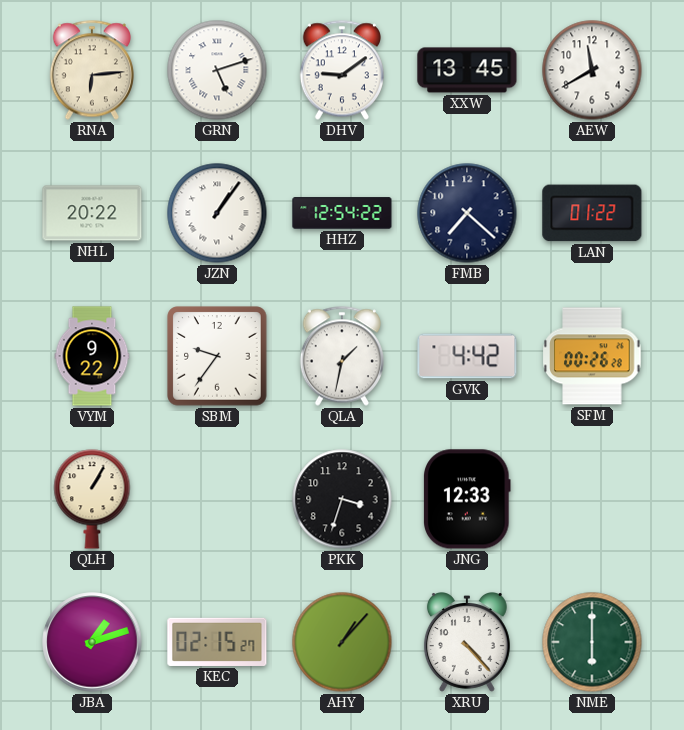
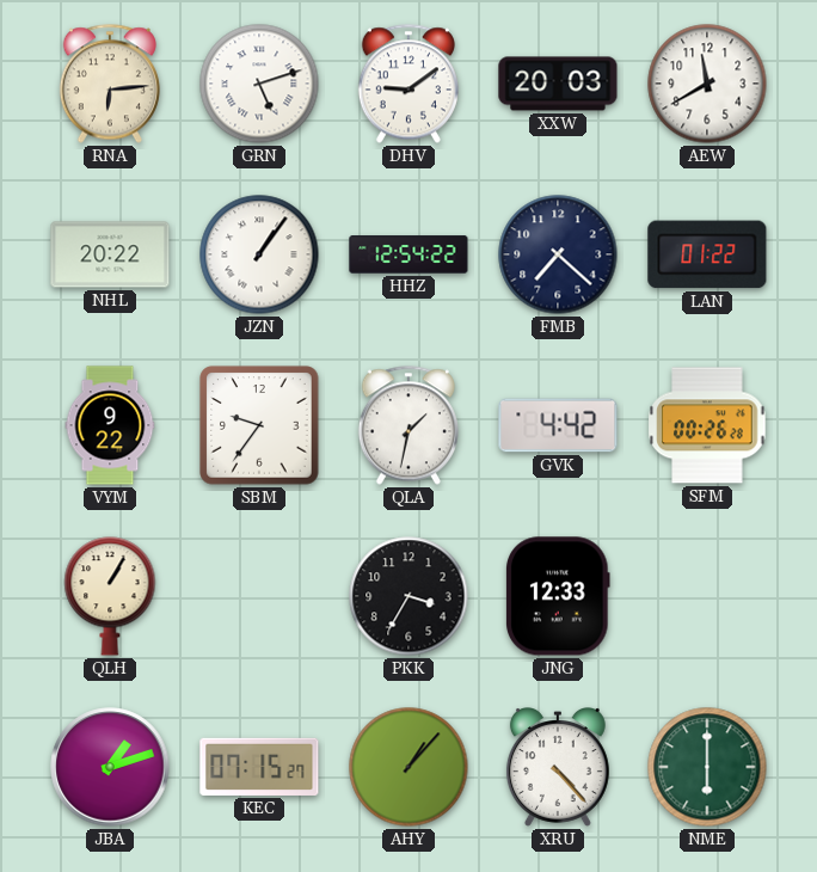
XXW: 13:45 -> 20:03 (558, 84)
PKK: 3:33 -> 3:35 (408, 596)
KEC: 02:15 -> 07:15 (259, 767)
